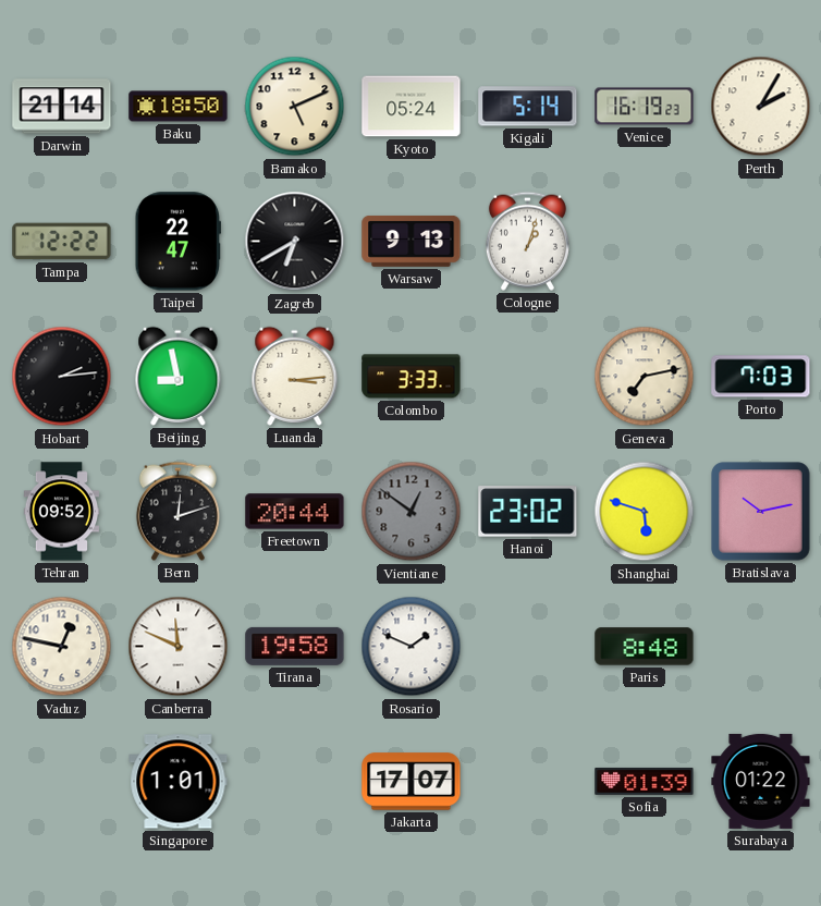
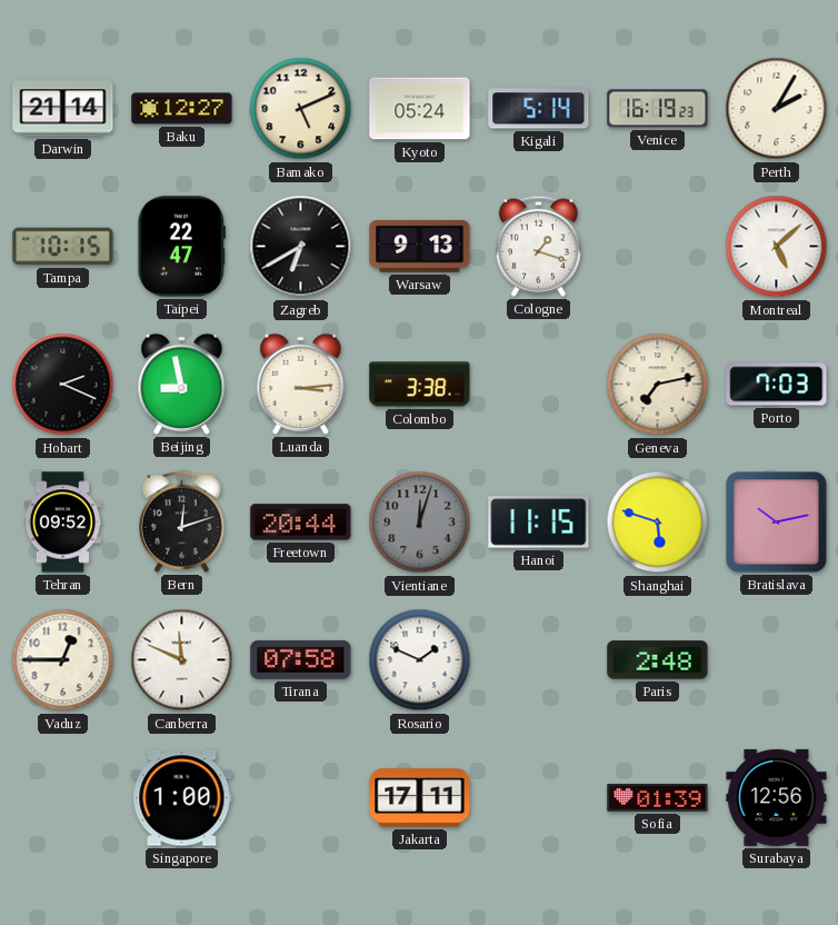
Baku: 18:50 -> 12:27 (182, 109)
Tampa: 12:22 -> 10:15 (63, 247)
Cologne: 1:03 -> 1:18 (538, 246)
Montreal: none -> 5:08 (777, 247)
Hobart: 2:14 -> 2:19 (63, 385)
Colombo: 3:33 -> 3:38 (420, 385)
Vientiane: 12:51 -> 12:03 (420, 523)
Hanoi: 23:02 -> 11:15 (539, 523)
Vaduz: 12:47 -> 12:45 (63, 660)
Tirana: 19:58 -> 07:58 (301, 659)
Paris: 8:48 -> 2:48 (658, 660)
Singapore: 1:01 -> 1:00 (182, 798)
Jakarta: 17:07 -> 17:11 (420, 798)
Surabaya: 01:22 -> 12:56 (777, 797)
